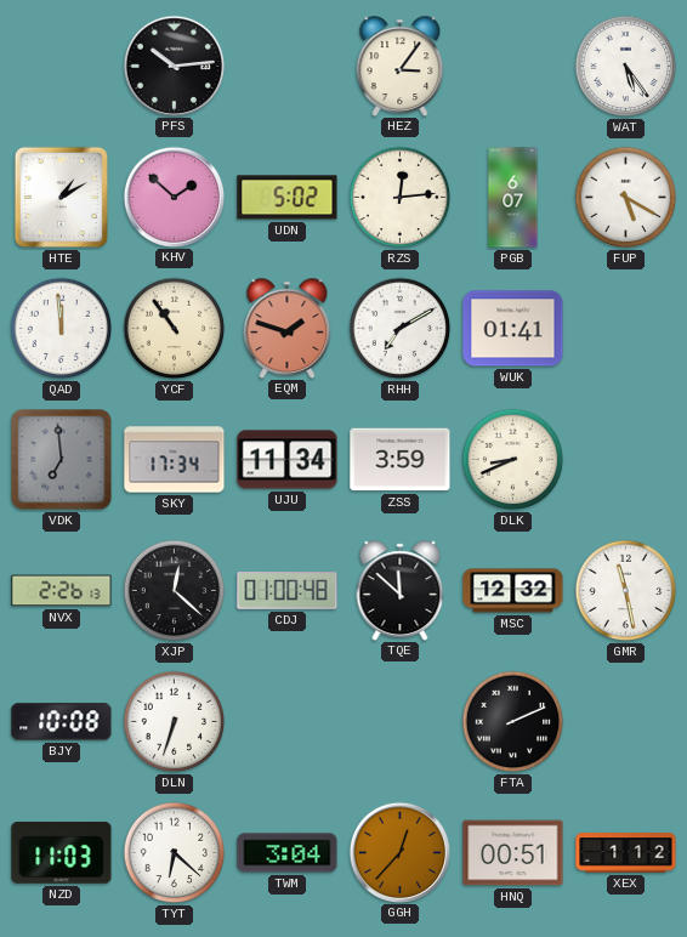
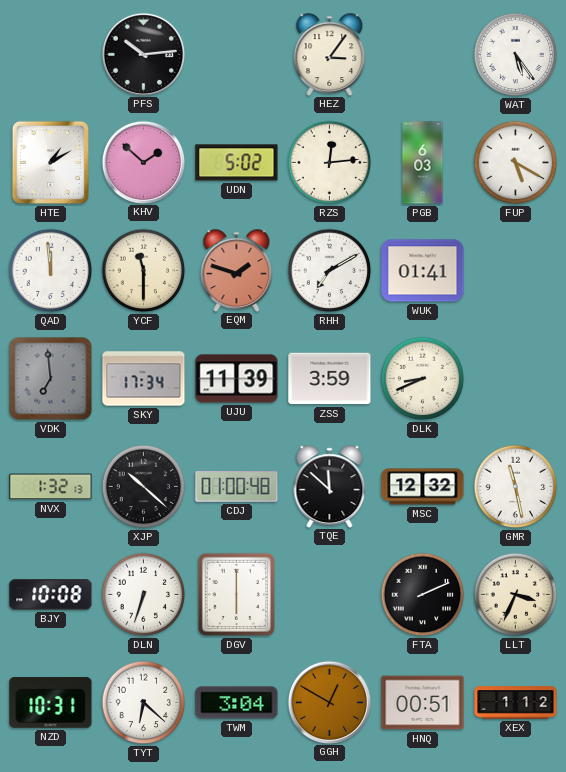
PGB: 6:07 -> 6:03 (423, 163)
YCF: 10:54 -> 11:30 (144, 271)
UJU: 11:34 -> 11:39 (237, 379)
NVX: 2:26 -> 1:32 (51, 487)
XJP: 12:22 -> 10:22 (144, 487)
DGV: none -> 6:00 (236, 594)
LLT: none -> 3:34 (516, 595)
NZD: 11:03 -> 10:31 (51, 703)
GGH: 12:37 -> 12:50 (329, 702)
